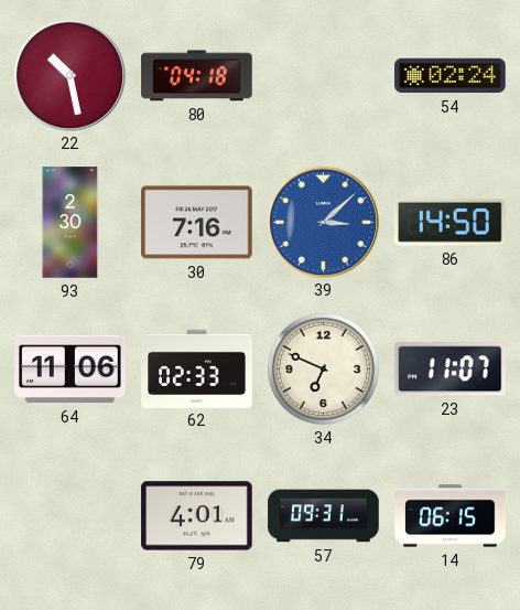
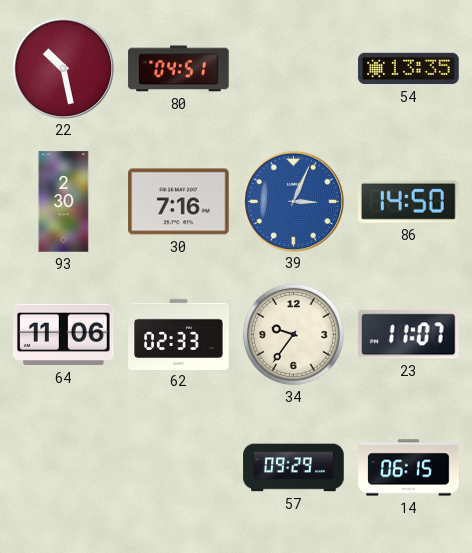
80: 04:18 -> 04:51 (179, 69)
54: 02:24 -> 13:35 (409, 69)
39: 3:08 -> 3:04 (293, 201)
34: 6:49 -> 9:36 (293, 334)
79: 4:01 -> none (197, 516)
57: 09:31 -> 09:29 (294, 468)
